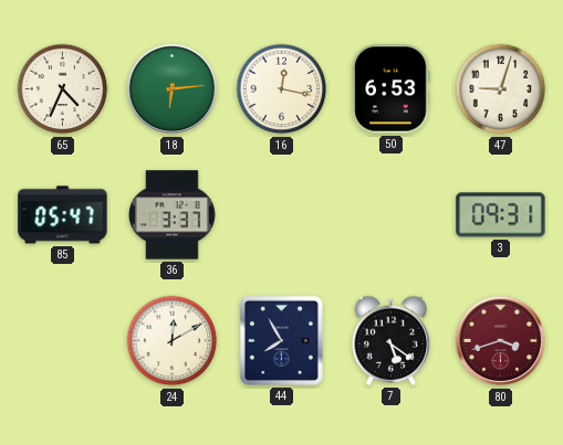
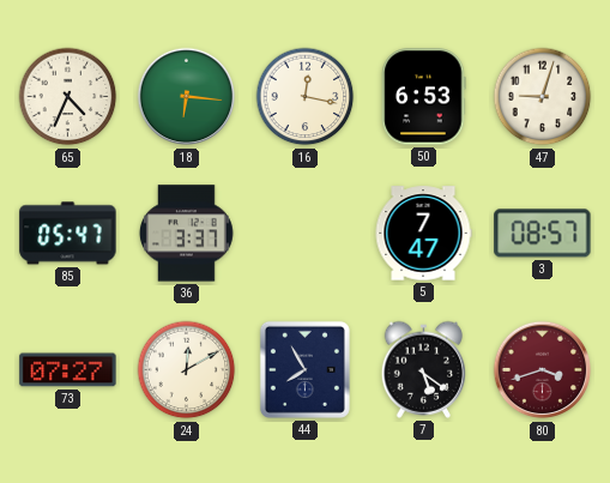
18: 6:14 -> 6:16 (187, 97)
5: none -> 7:47 (423, 234)
3: 09:31 -> 08:57 (543, 234)
73: none -> 07:27 (68, 370)
